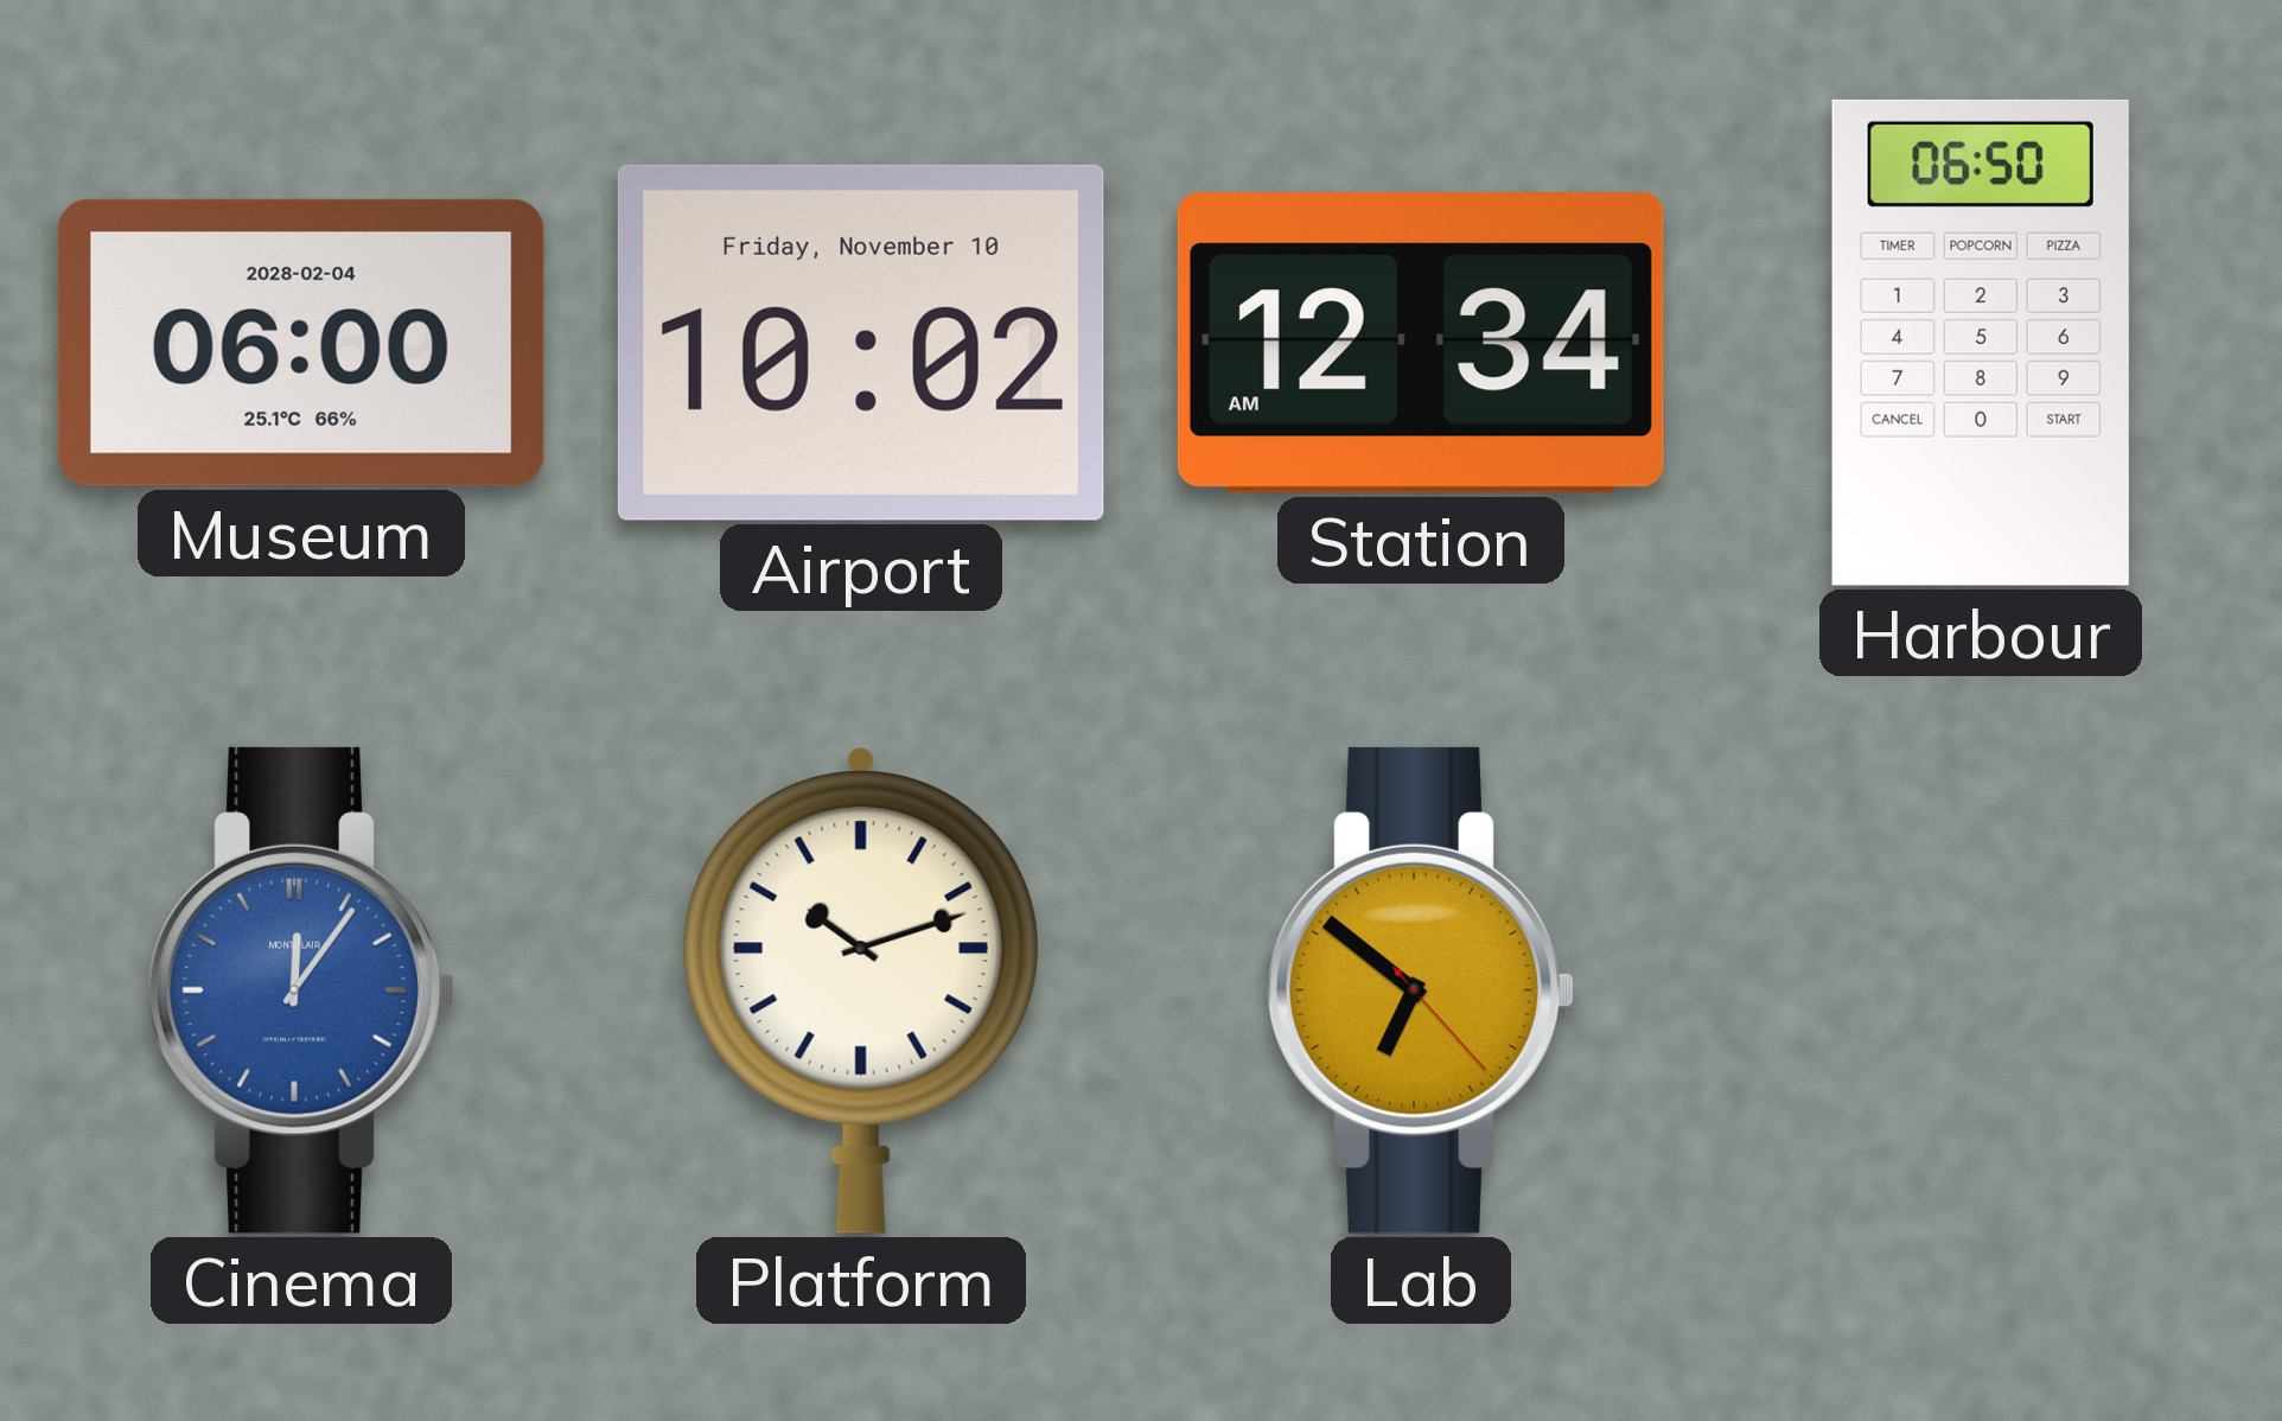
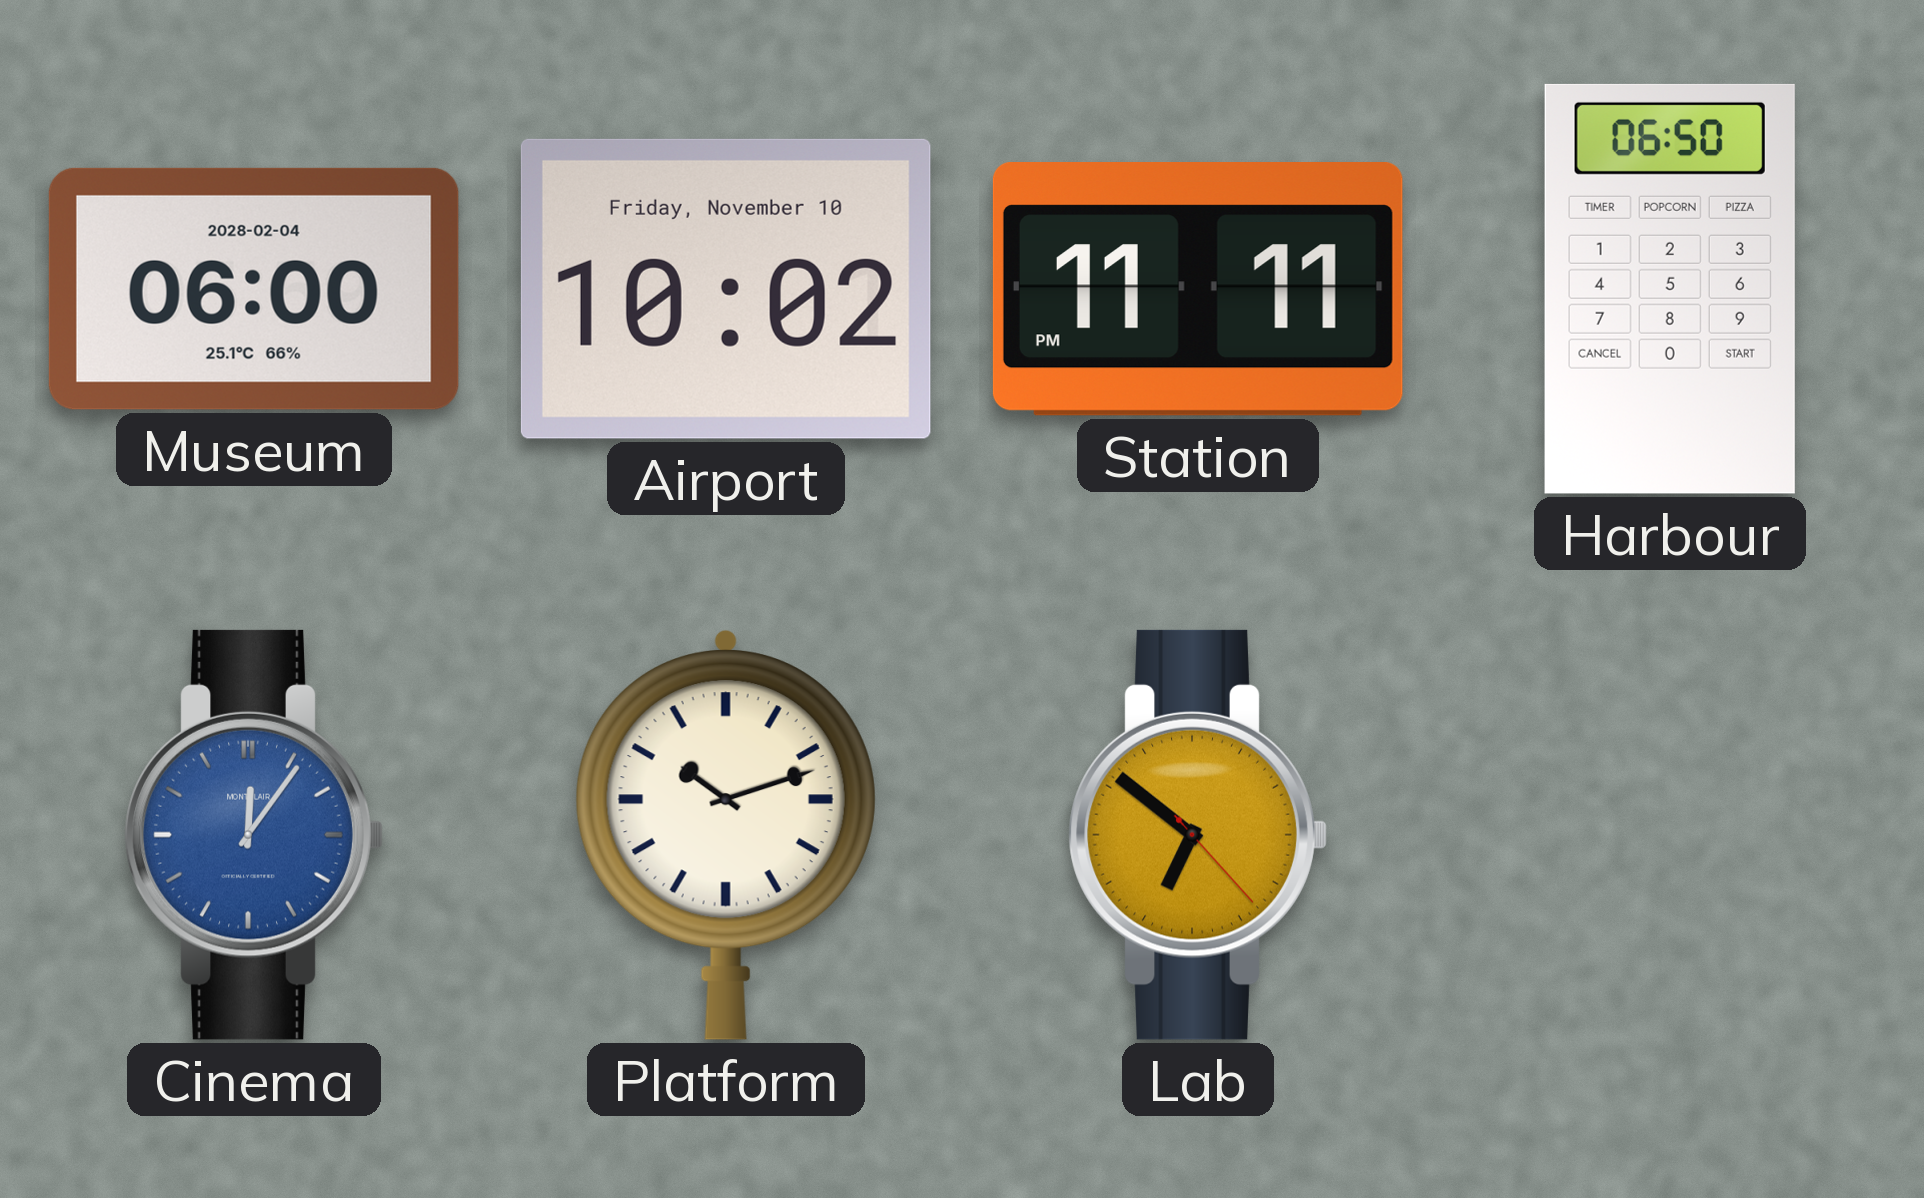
Station: 12:34 -> 11:11 (1198, 289)
